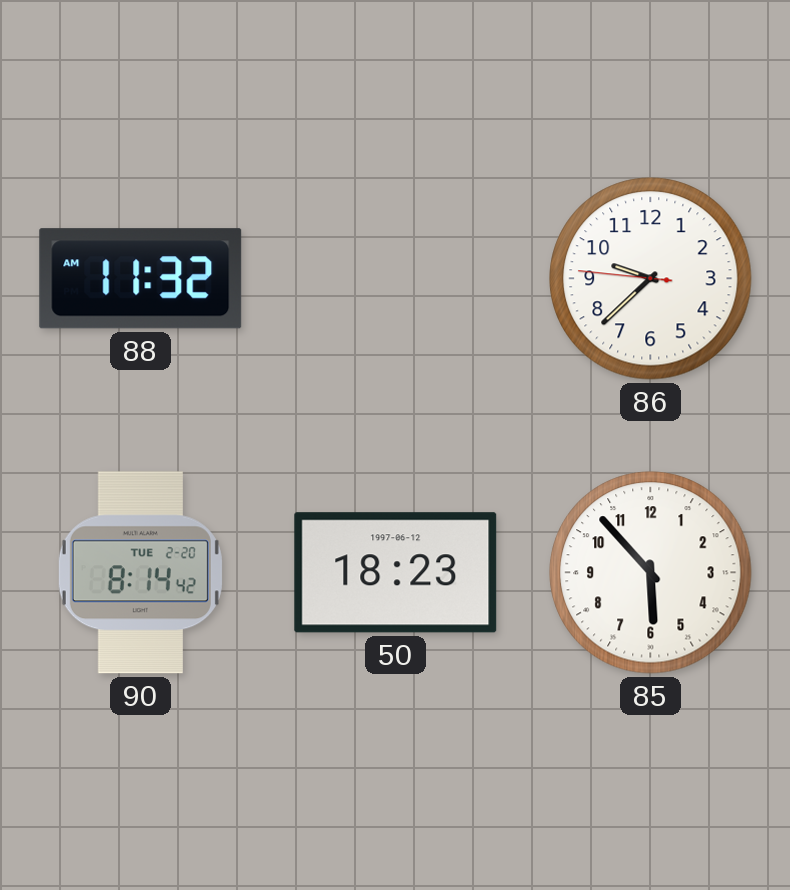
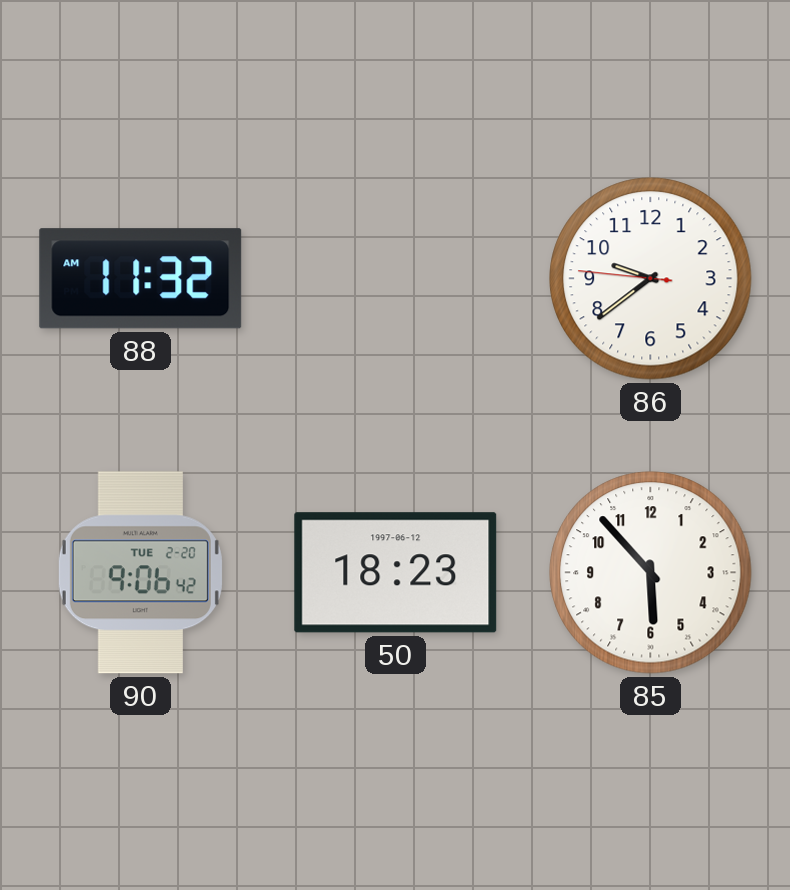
86: 9:37 -> 9:38 (651, 279)
90: 8:14 -> 9:06 (140, 573)
